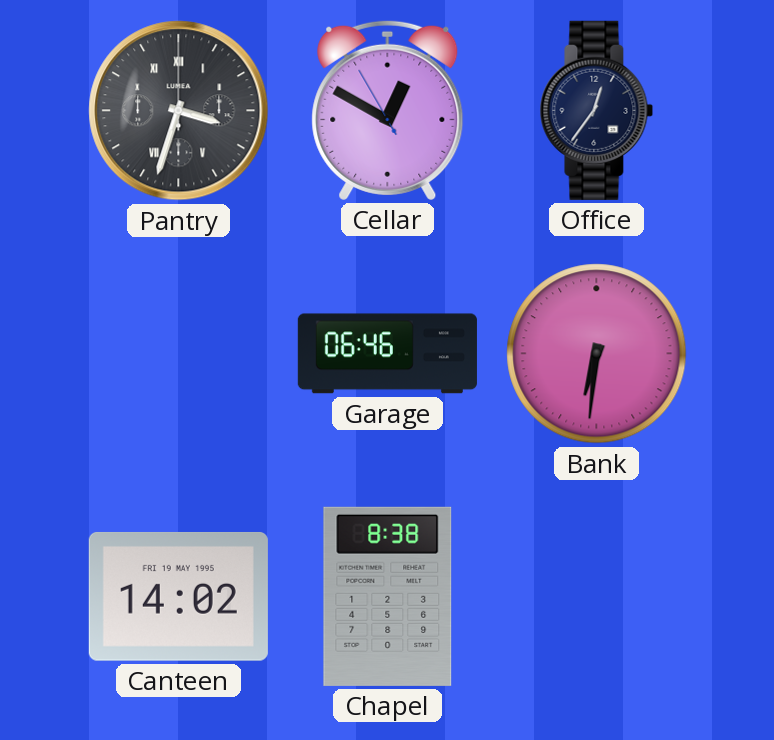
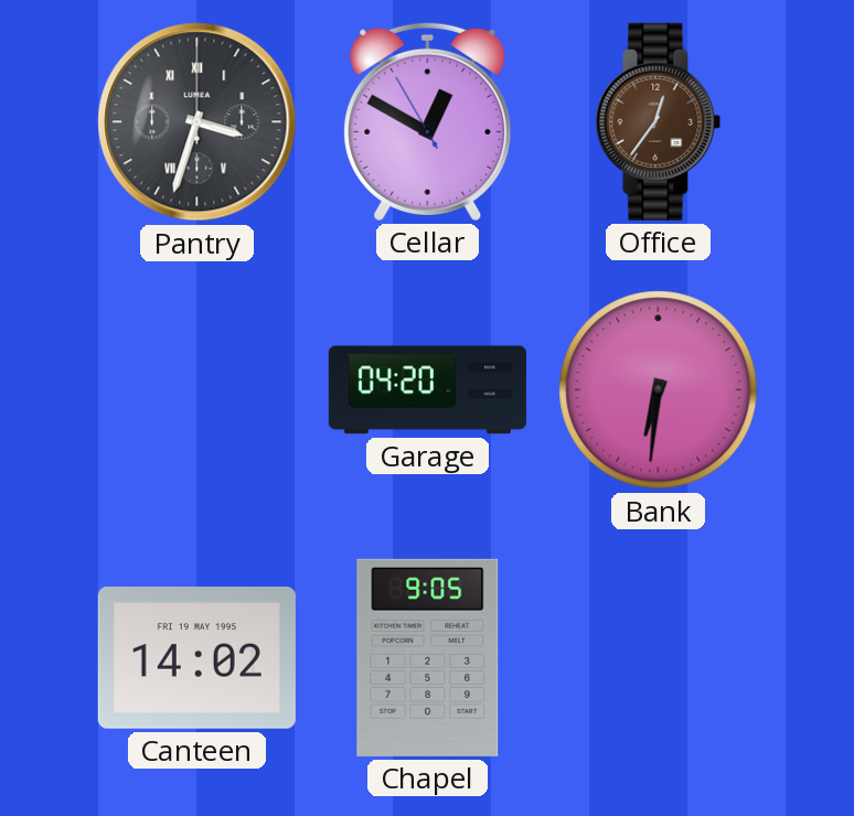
Office dial: navy -> brown (659, 121)
Garage: 06:46 -> 04:20 (427, 390)
Chapel: 8:38 -> 9:05 (428, 657)
